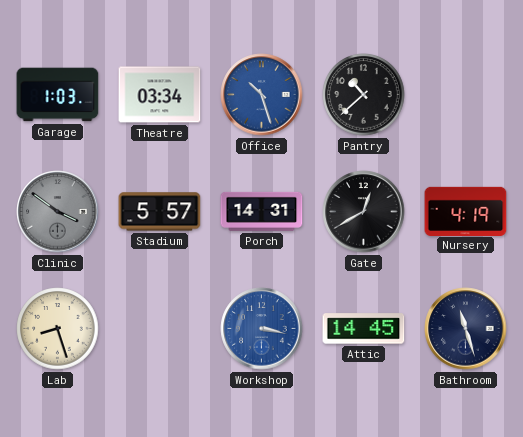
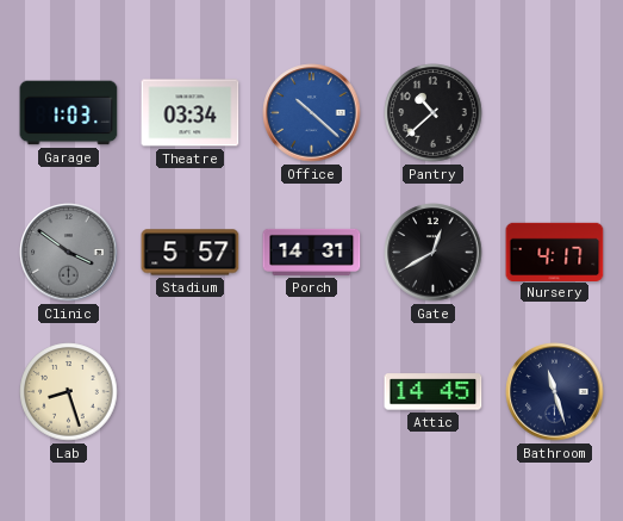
Office: 10:27 -> 10:22 (312, 113)
Nursery: 4:19 -> 4:17 (555, 252)
Workshop: 3:17 -> none (262, 329)
